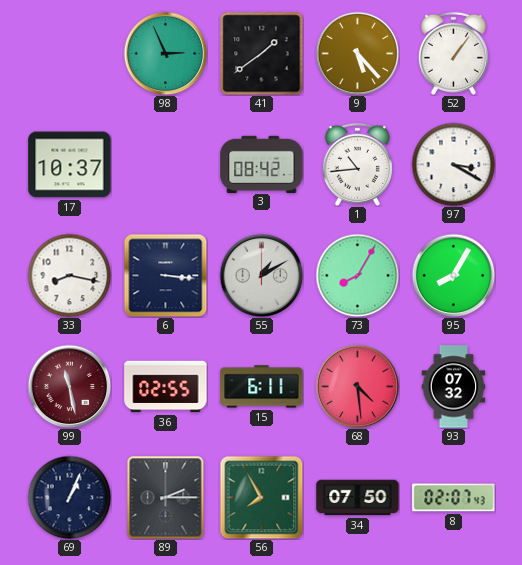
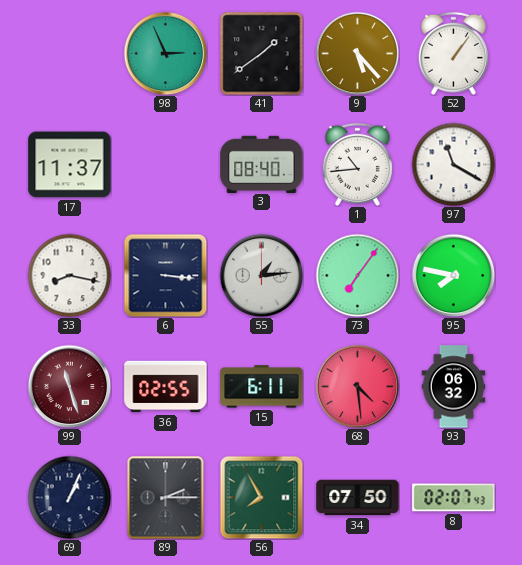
17: 10:37 -> 11:37 (70, 165)
3: 08:42 -> 08:40 (262, 164)
97: 3:20 -> 11:20 (453, 164)
55: 1:10 -> 1:14 (261, 275)
73: 8:05 -> 7:06 (357, 275)
95: 8:05 -> 7:47 (453, 275)
99: 11:28 -> 11:27 (69, 386)
93: 07:32 -> 06:32 (454, 387)
